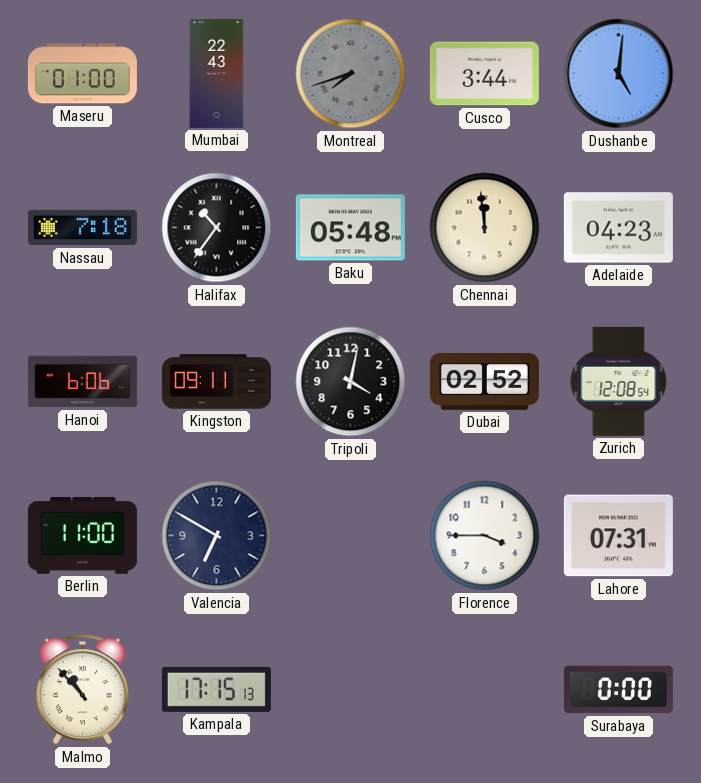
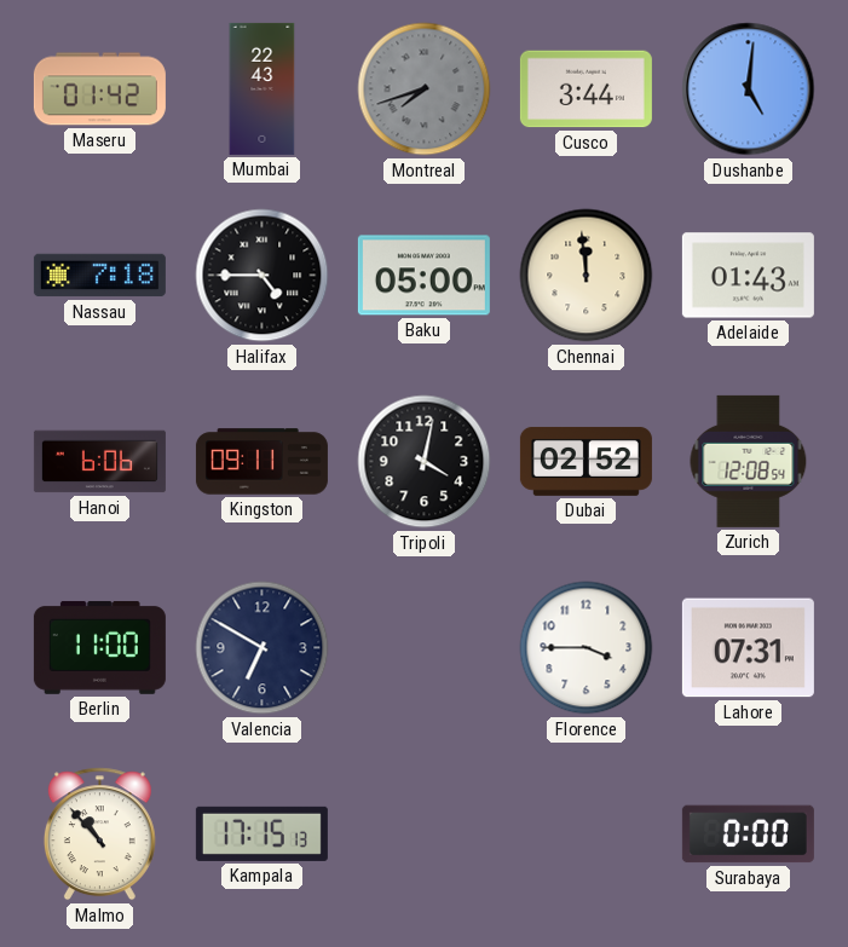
Maseru: 01:00 -> 01:42 (99, 89)
Halifax: 10:36 -> 4:45 (263, 276)
Baku: 05:48 -> 05:00 (423, 276)
Adelaide: 04:23 -> 01:43 (748, 276)
